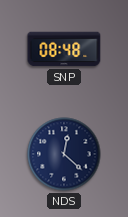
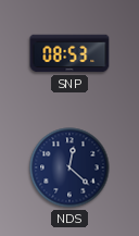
SNP: 08:48 -> 08:53 (69, 53)
